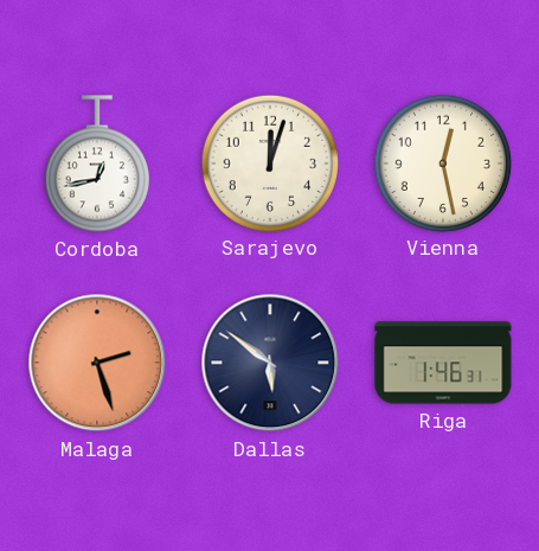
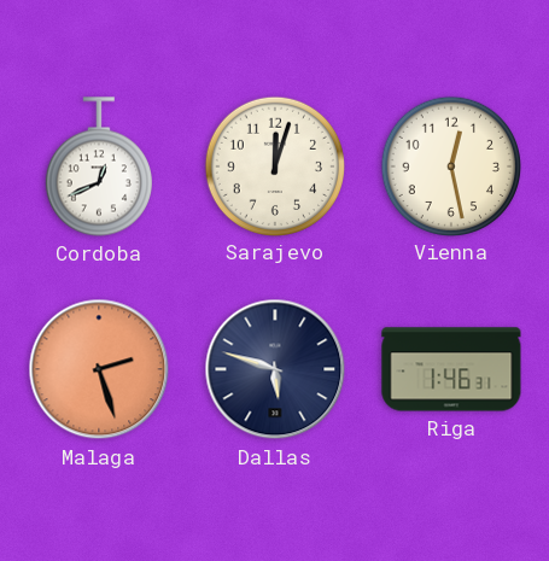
Cordoba: 12:43 -> 12:41 (99, 166)
Dallas: 5:51 -> 5:48 (275, 369)
